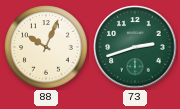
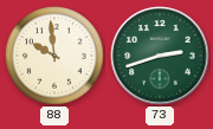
88: 10:04 -> 9:59 (54, 56)
